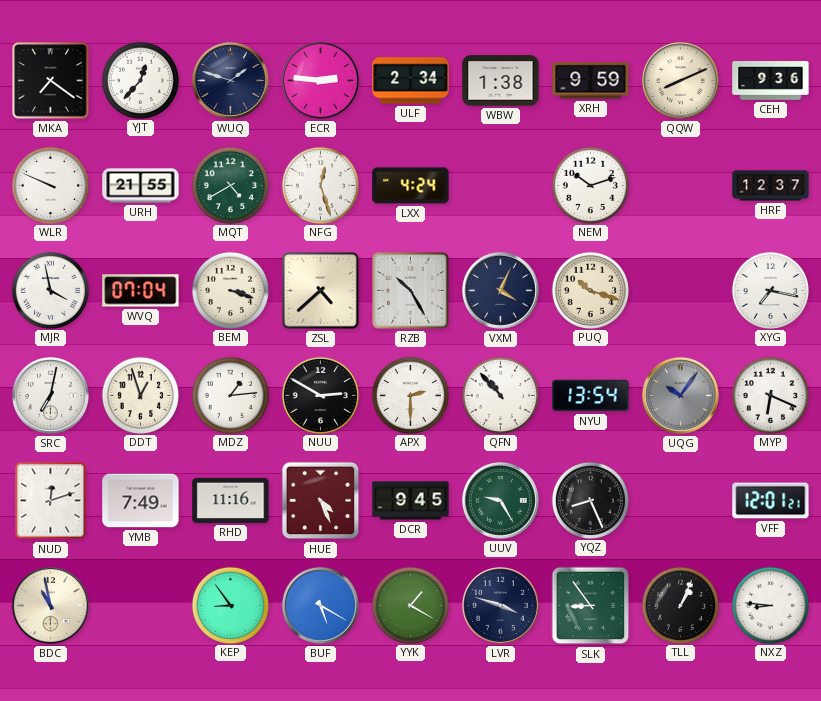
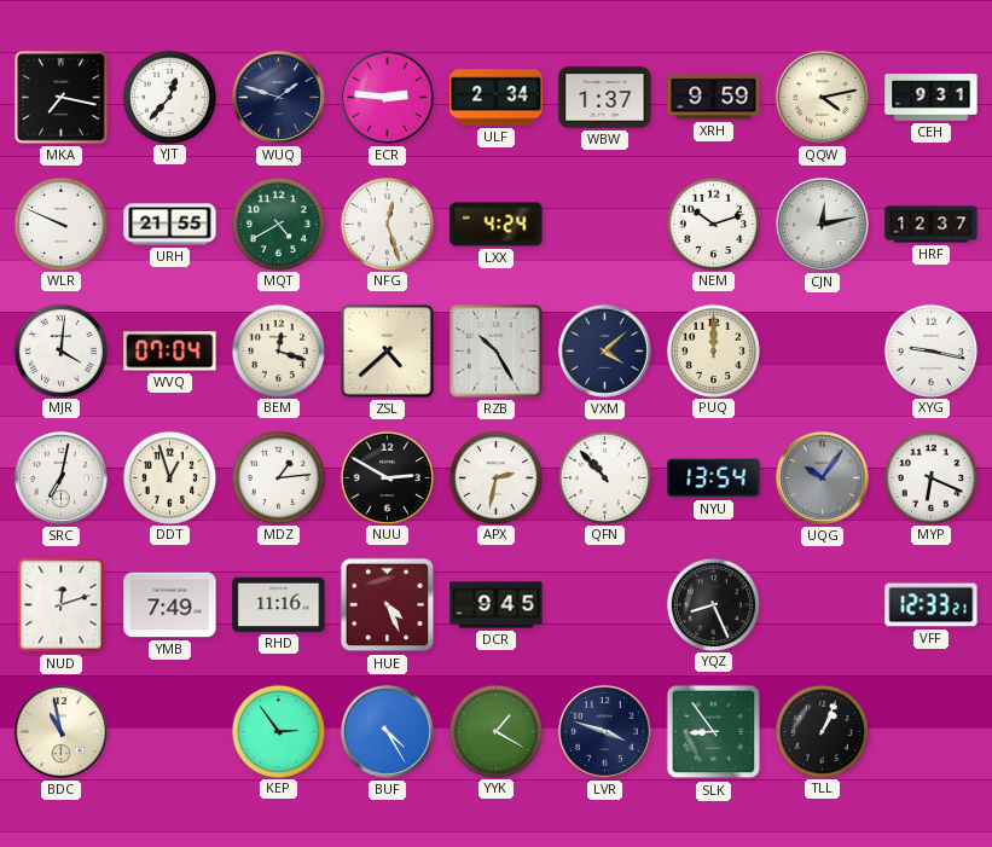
MKA: 7:21 -> 7:17 (62, 98)
WBW: 1:38 -> 1:37 (605, 98)
QQW: 8:11 -> 4:13 (823, 98)
CEH: 9:36 -> 9:31 (932, 98)
CJN: none -> 12:13 (823, 225)
MJR: 3:58 -> 4:01 (60, 350)
BEM: 3:18 -> 12:18 (278, 350)
VXM: 4:04 -> 4:08 (605, 352)
PUQ: 10:18 -> 12:00 (713, 350)
XYG: 7:17 -> 9:17 (930, 350)
APX: 2:30 -> 2:32 (495, 477)
UUV: 9:25 -> none (501, 501)
VFF: 12:01 -> 12:33 (932, 605)
KEP: 8:54 -> 2:54 (278, 731)
BUF: 5:20 -> 4:25 (388, 732)
NXZ: 8:46 -> none (770, 605)
